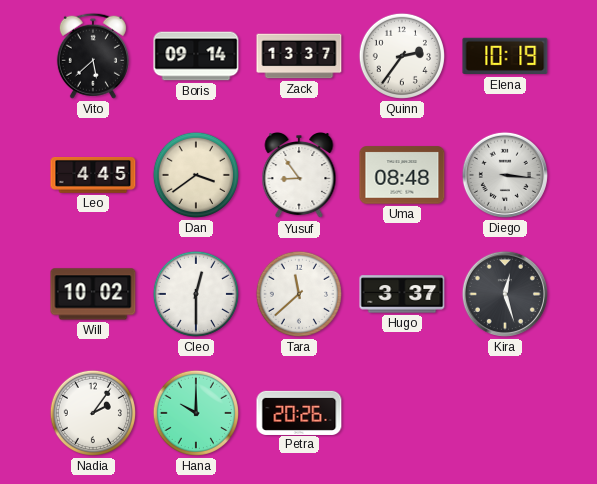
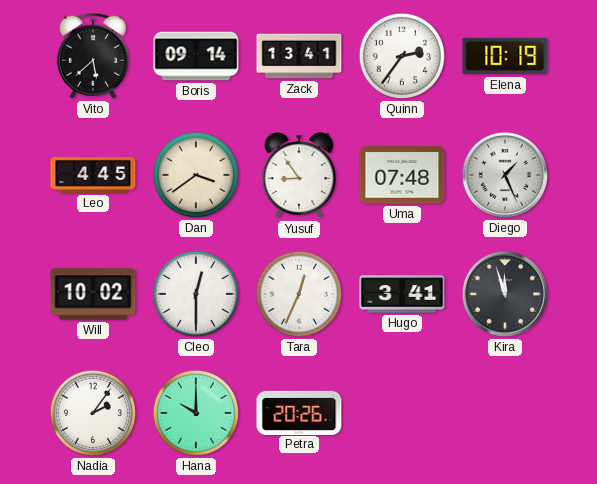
Zack: 13:37 -> 13:41 (299, 56)
Uma: 08:48 -> 07:48 (402, 175)
Diego: 3:16 -> 1:26 (505, 175)
Tara: 11:38 -> 12:34 (299, 294)
Hugo: 3:37 -> 3:41 (402, 294)
Kira: 12:27 -> 11:57 (505, 294)
